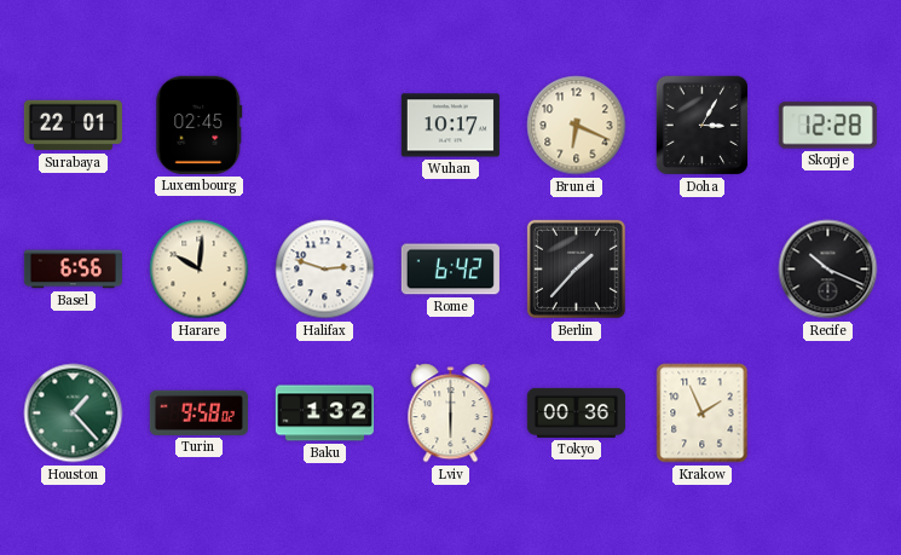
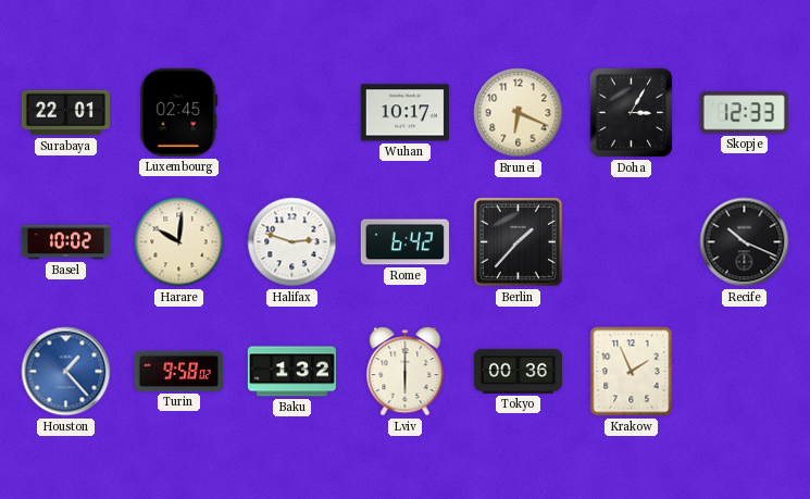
Skopje: 12:28 -> 12:33 (744, 113)
Basel: 6:56 -> 10:02 (65, 242)
Houston dial: green -> blue (66, 372)
